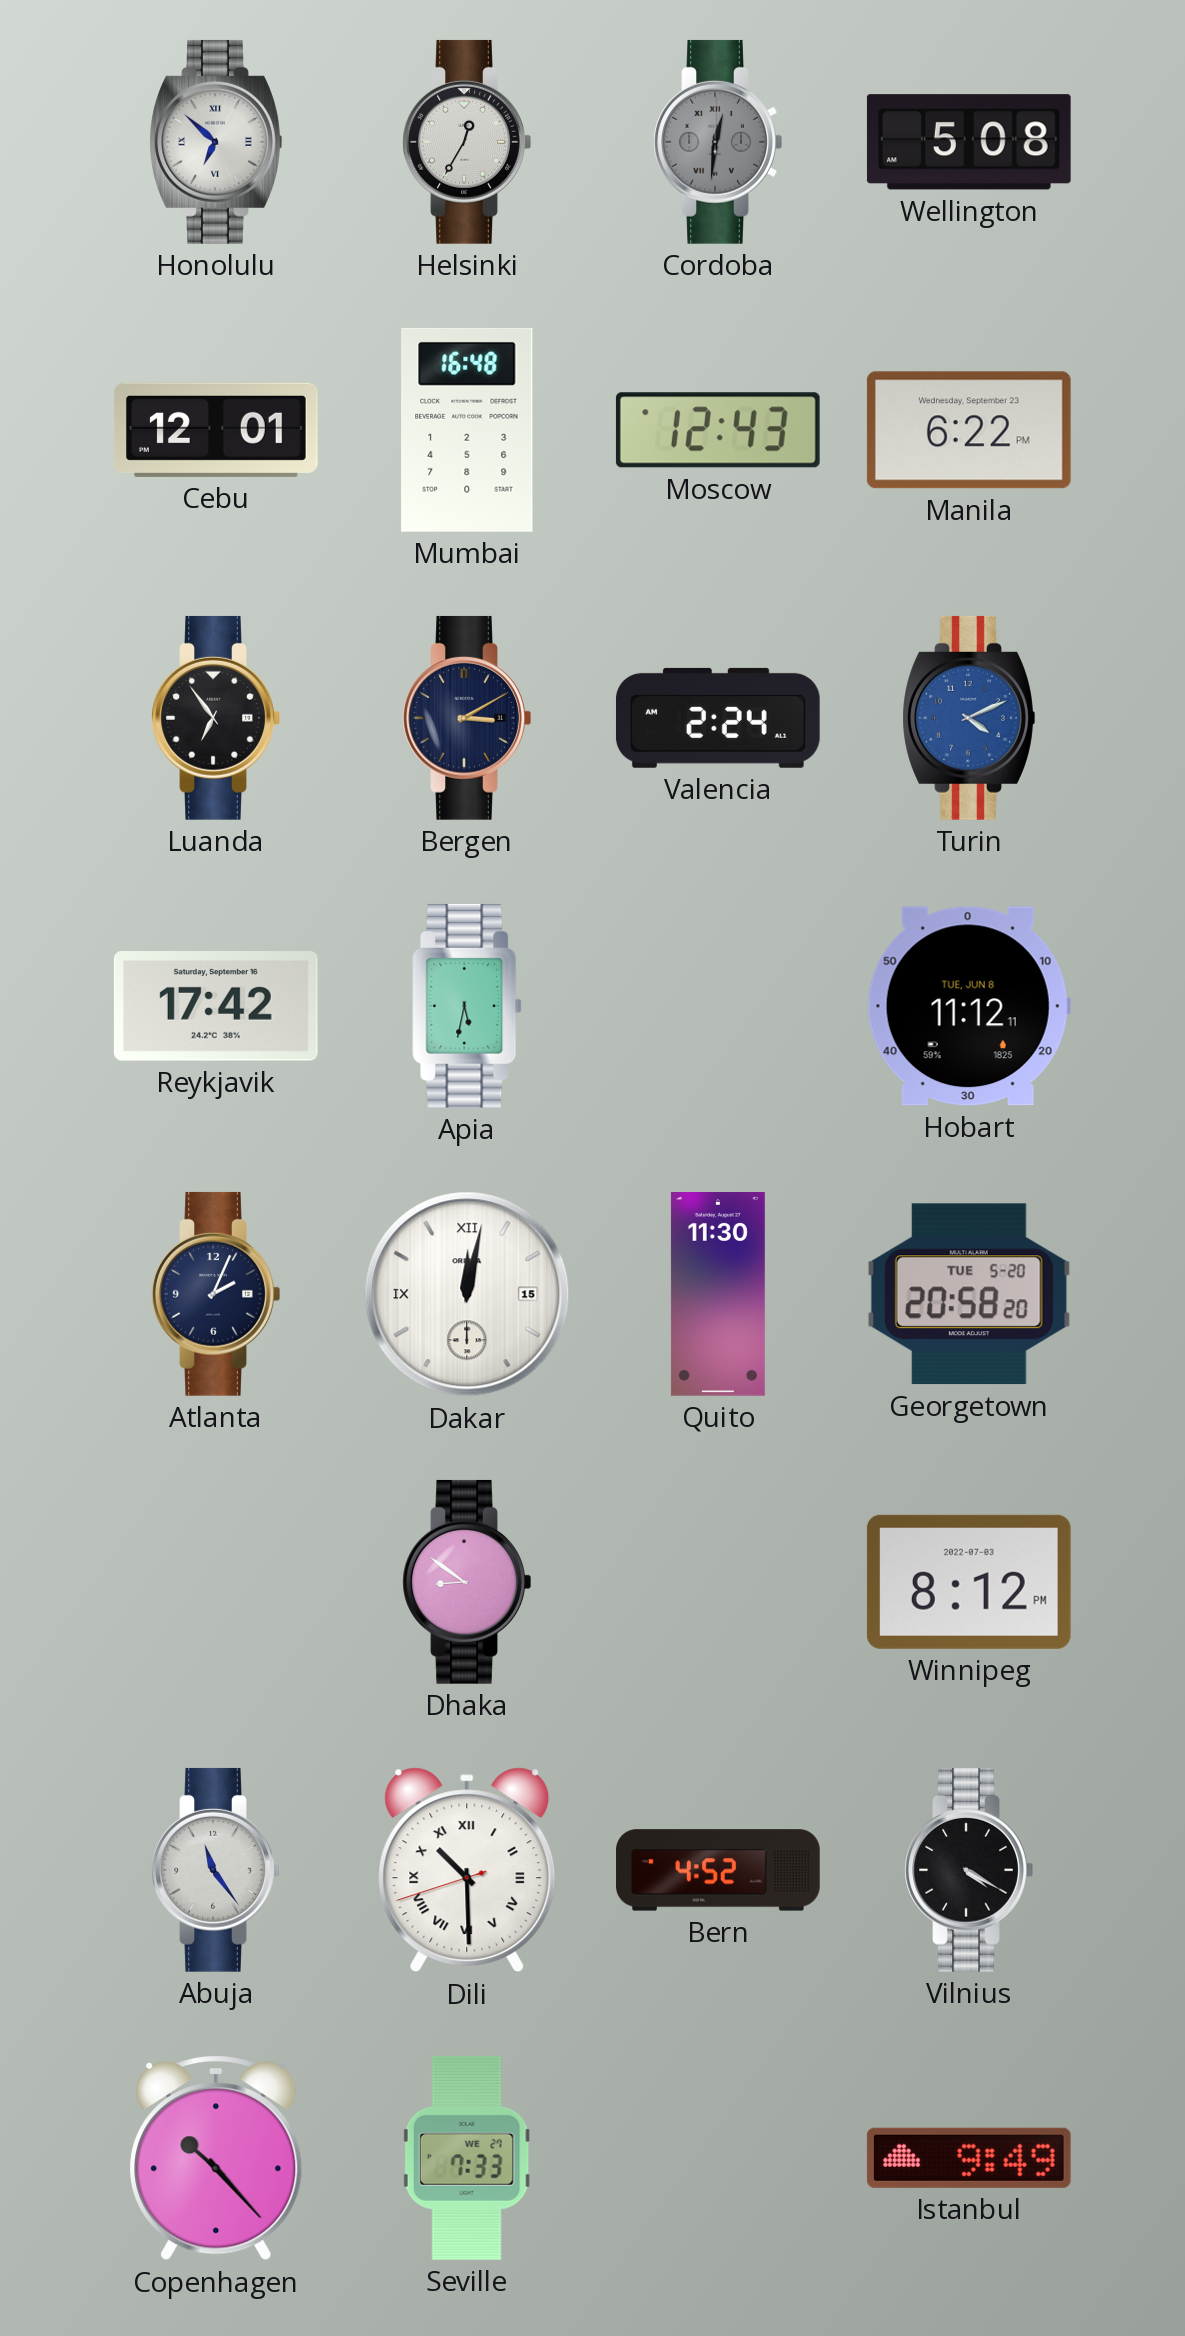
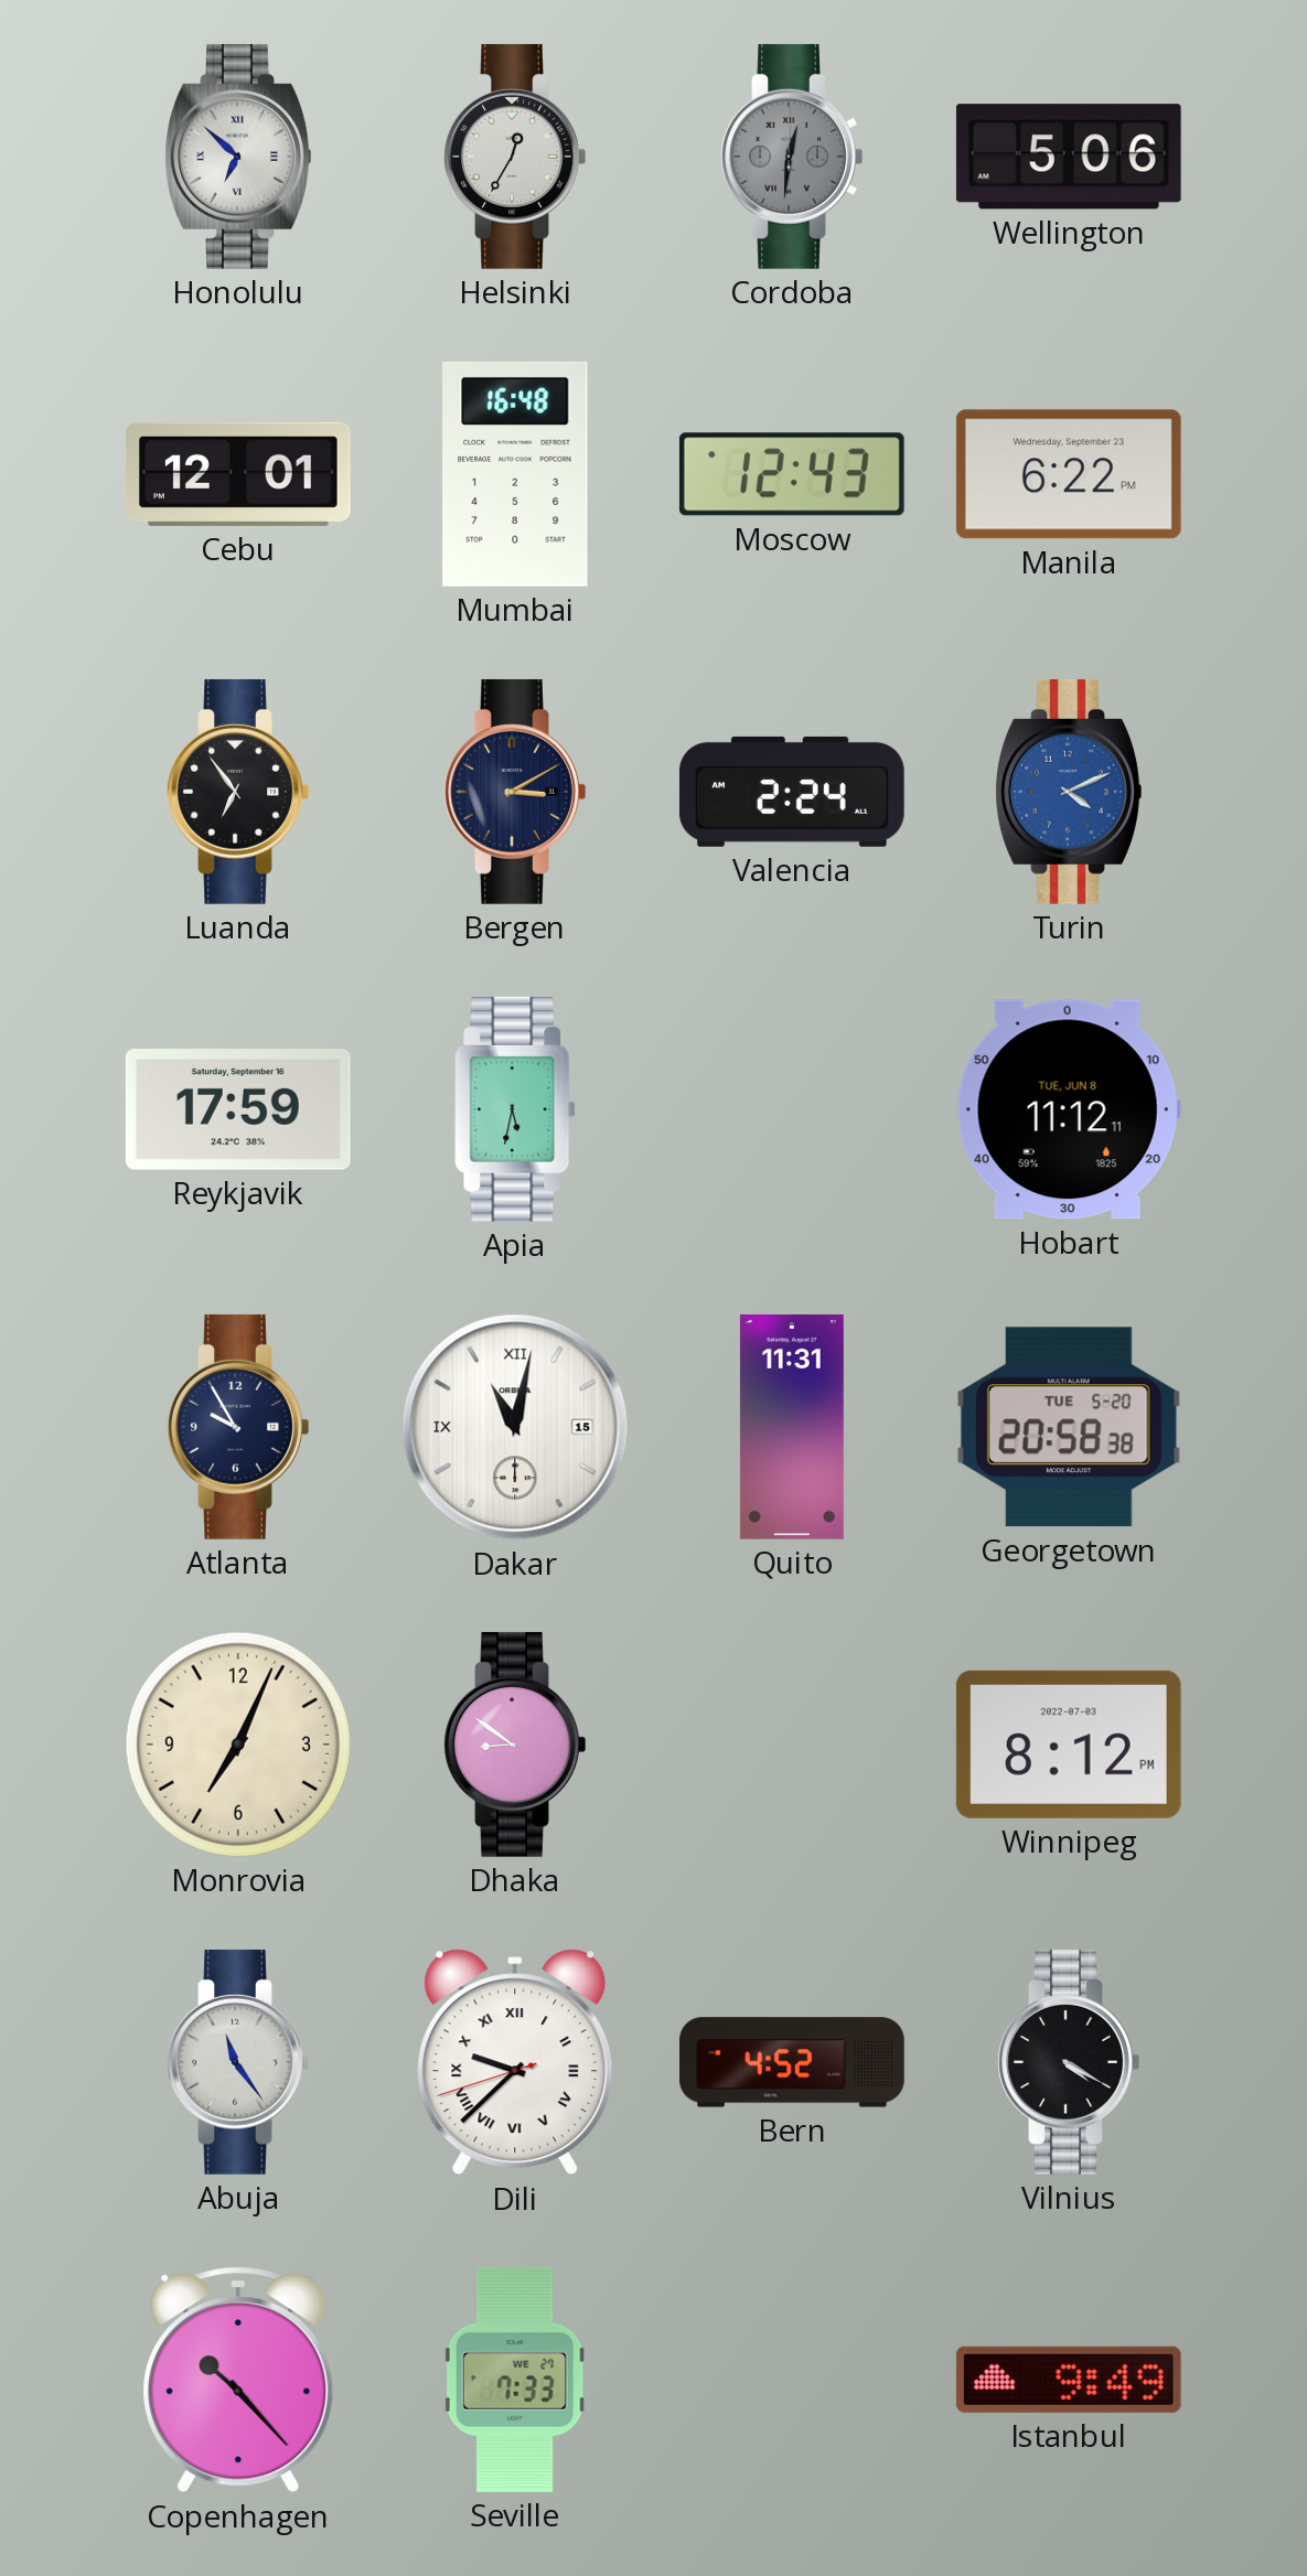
Wellington: 5:08 -> 5:06 (1069, 157)
Reykjavik: 17:42 -> 17:59 (238, 1110)
Atlanta: 2:04 -> 9:55 (238, 1427)
Dakar: 12:02 -> 11:02 (515, 1427)
Quito: 11:30 -> 11:31 (792, 1428)
Georgetown: 20:58:20 -> 20:58:38 (1069, 1427)
Monrovia: none -> 7:04 (238, 1745)
Dili: 10:29 -> 9:37 (515, 2062)
